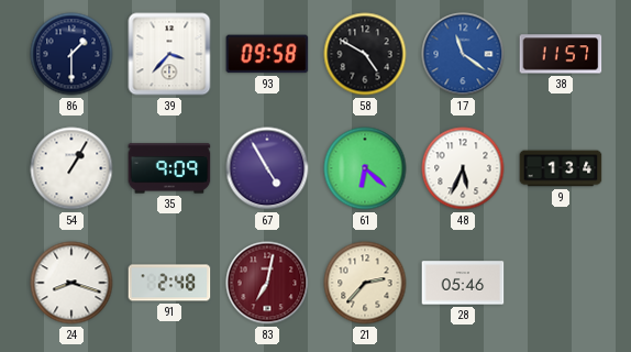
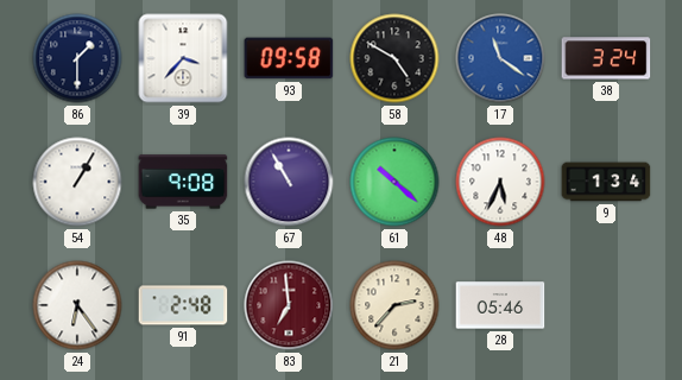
38: 11:57 -> 3:24 (606, 58)
35: 9:09 -> 9:08 (183, 182)
67: 4:55 -> 10:55 (289, 182)
61: 6:22 -> 10:22 (394, 182)
24: 8:18 -> 6:24 (77, 305)
83: 7:02 -> 6:59 (289, 305)
